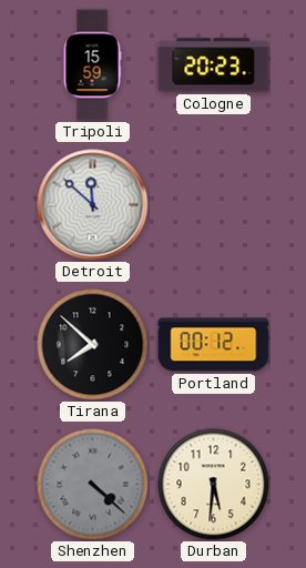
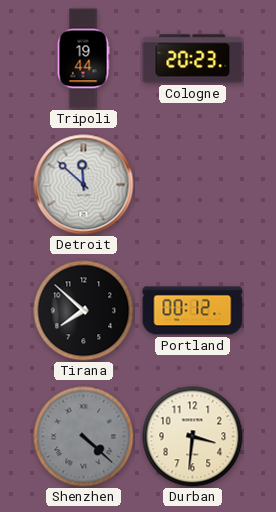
Tripoli: 15:59 -> 19:44 (83, 59)
Durban: 5:31 -> 3:31 (193, 437)
